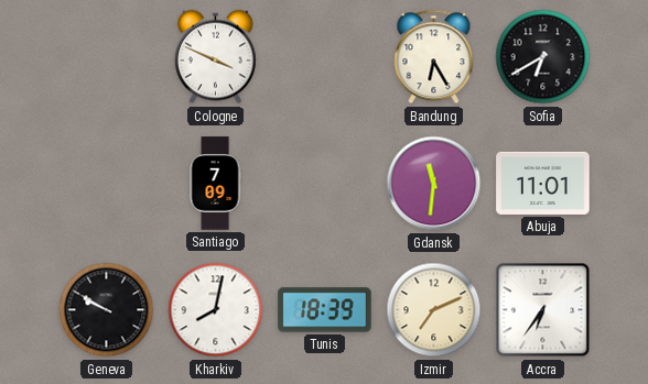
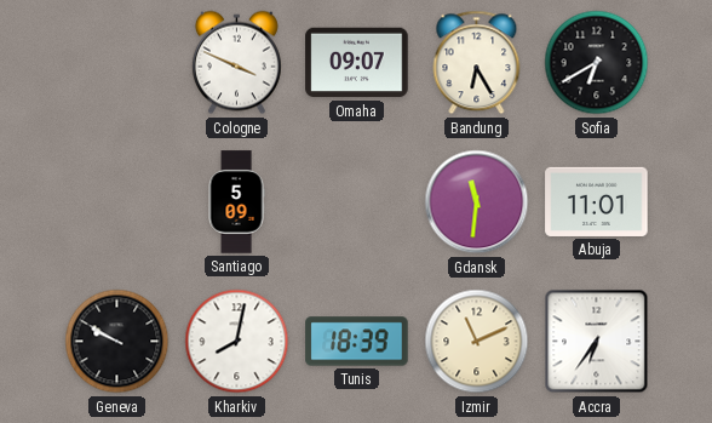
Omaha: none -> 09:07 (357, 63)
Santiago: 7:09 -> 5:09 (236, 202)
Izmir: 7:11 -> 11:11 (477, 342)
